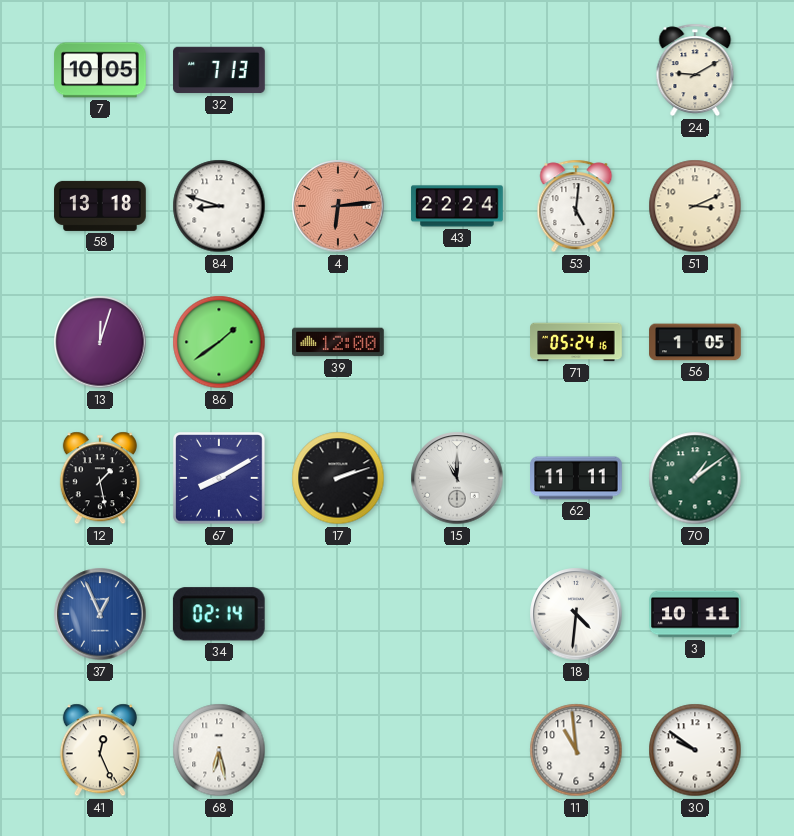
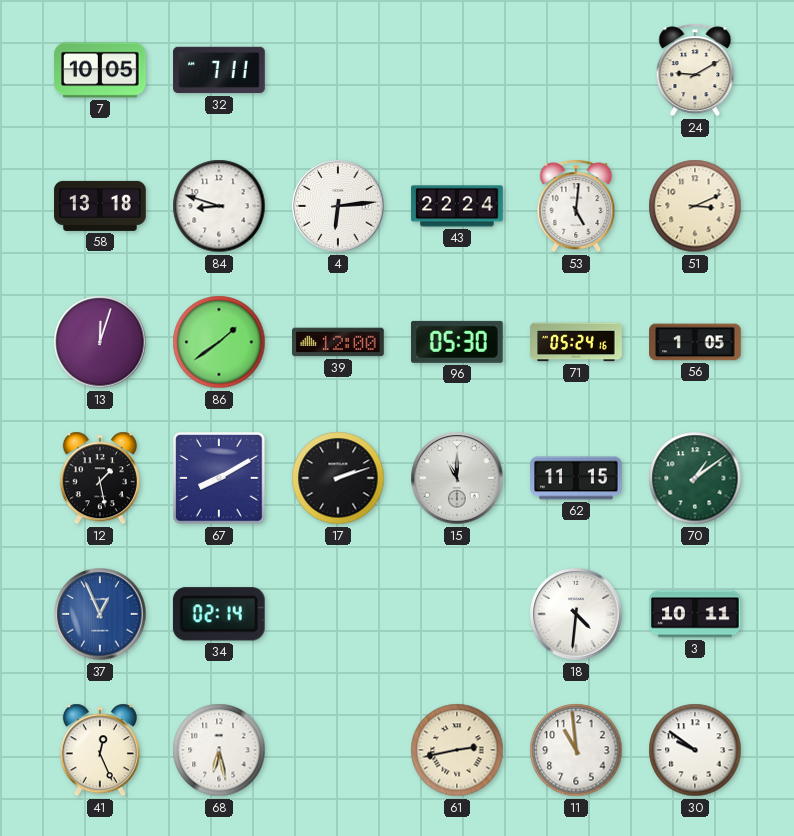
32: 7:13 -> 7:11 (219, 70)
4 dial: salmon -> white (338, 206)
96: none -> 05:30 (458, 342)
62: 11:11 -> 11:15 (576, 478)
61: none -> 2:43 (457, 750)
